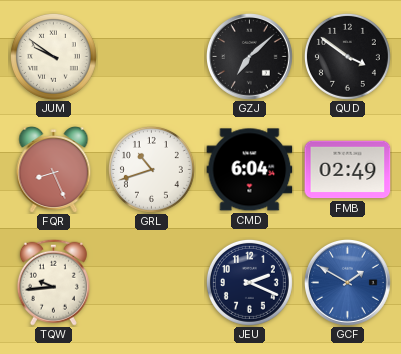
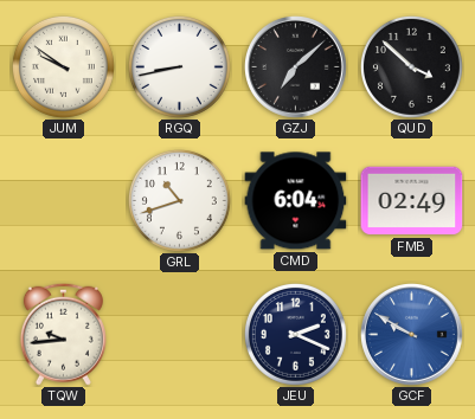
RGQ: none -> 8:43 (179, 66)
QUD: 3:51 -> 3:52 (411, 66)
FQR: 8:26 -> none (54, 169)
GCF: 1:50 -> 9:50 (412, 335)
